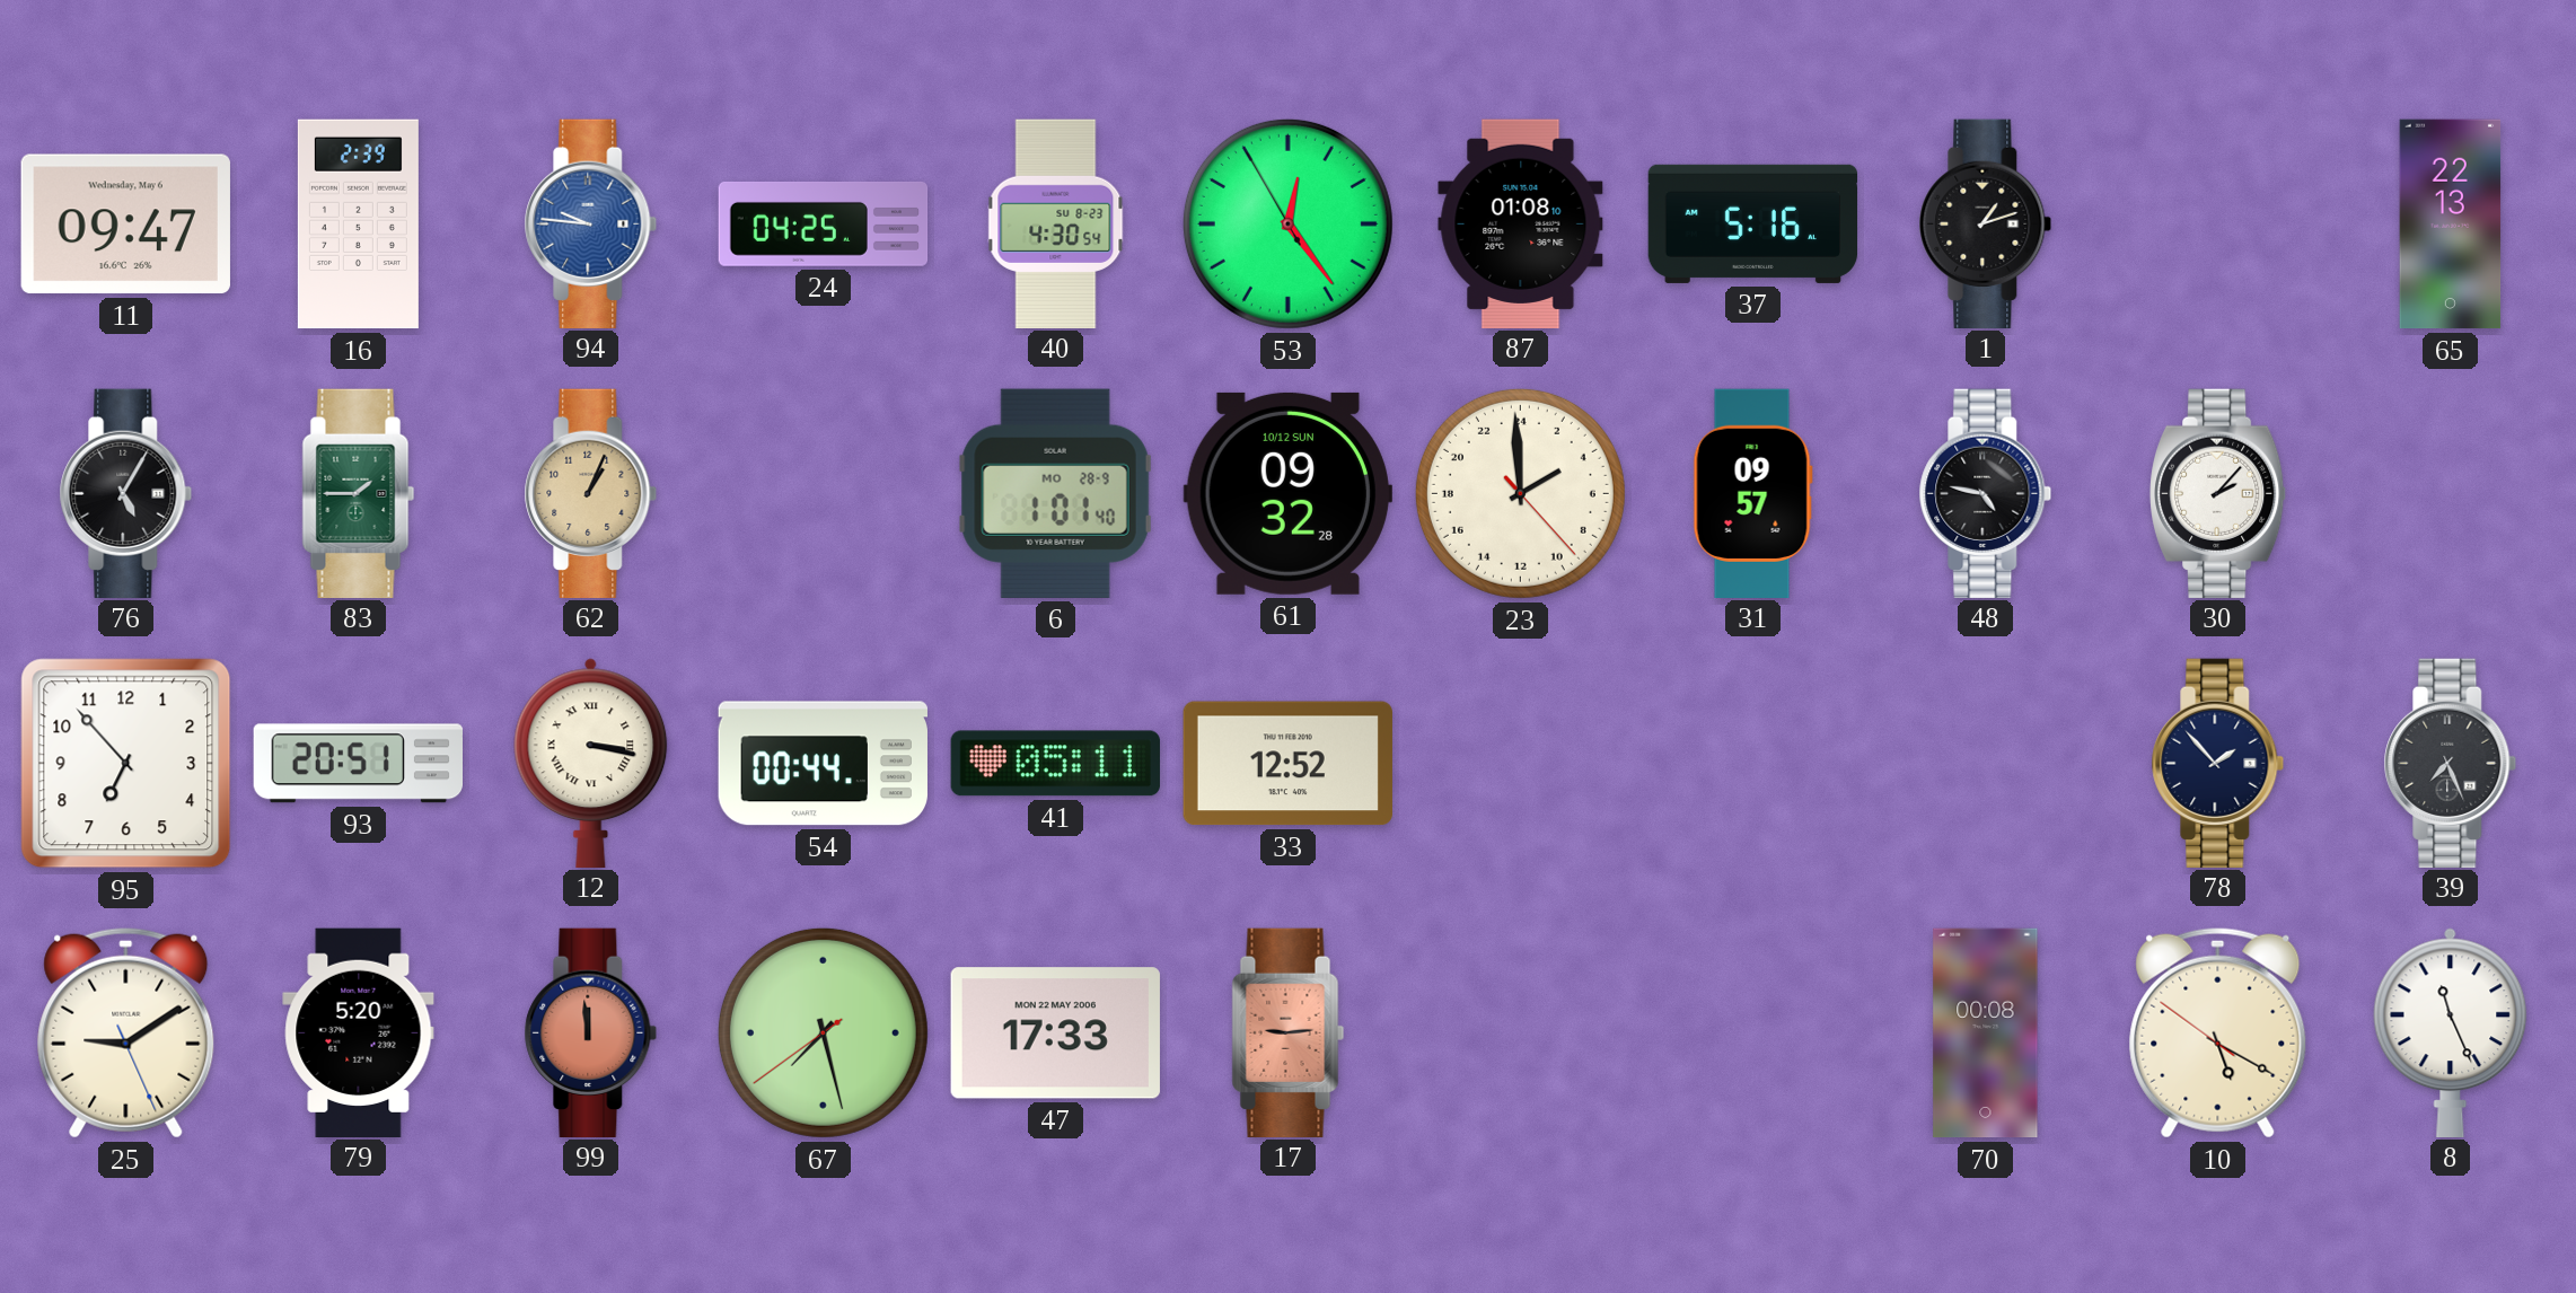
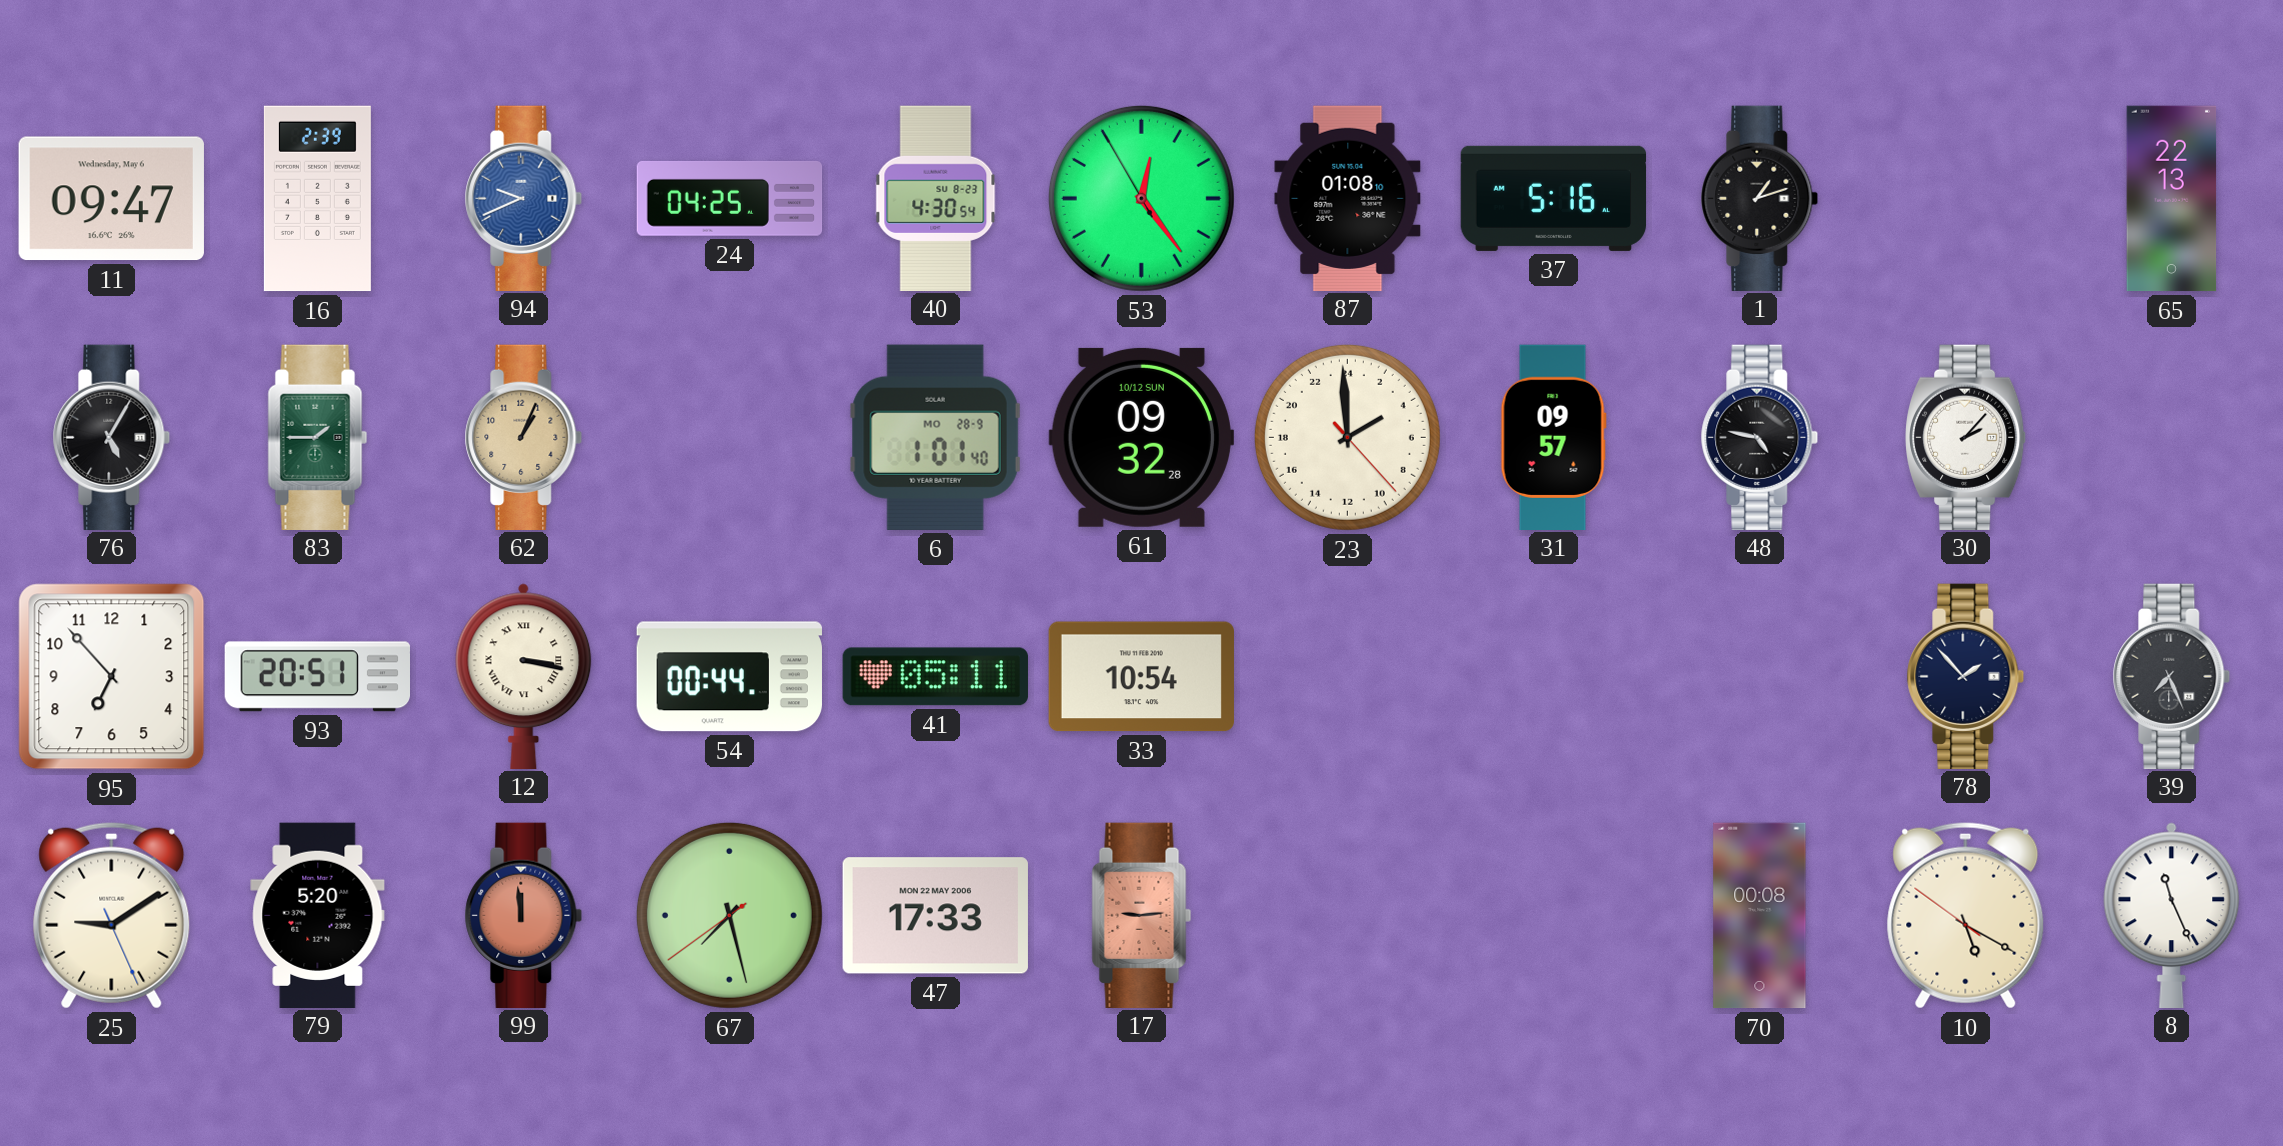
94: 9:46 -> 9:41 (524, 198)
33: 12:52 -> 10:54 (1141, 677)
